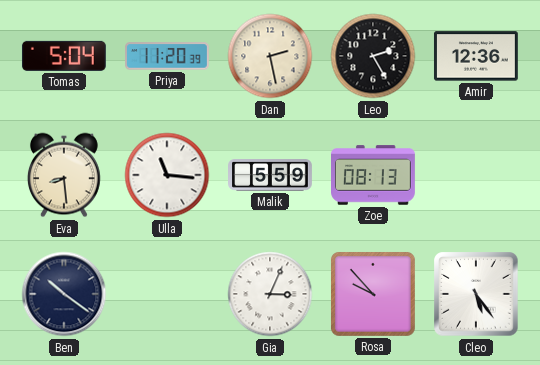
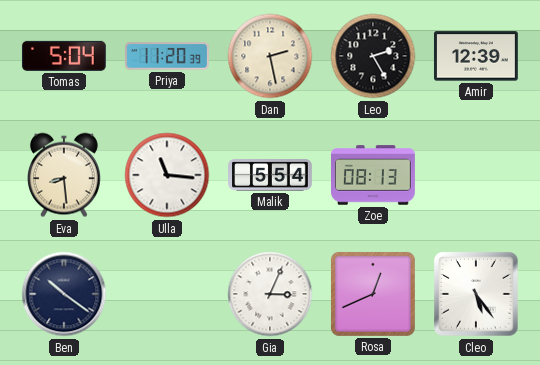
Amir: 12:36 -> 12:39 (476, 56)
Malik: 5:59 -> 5:54 (271, 176)
Rosa: 9:53 -> 12:41 (373, 294)
